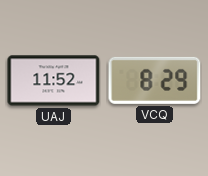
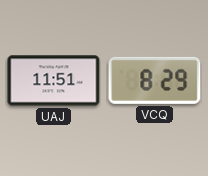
UAJ: 11:52 -> 11:51 (54, 81)
